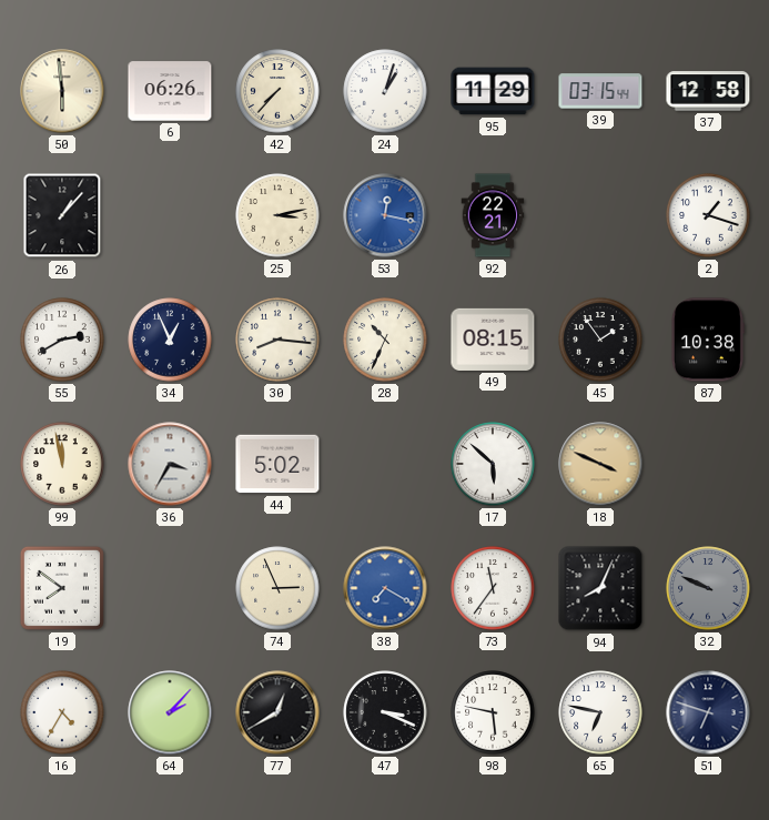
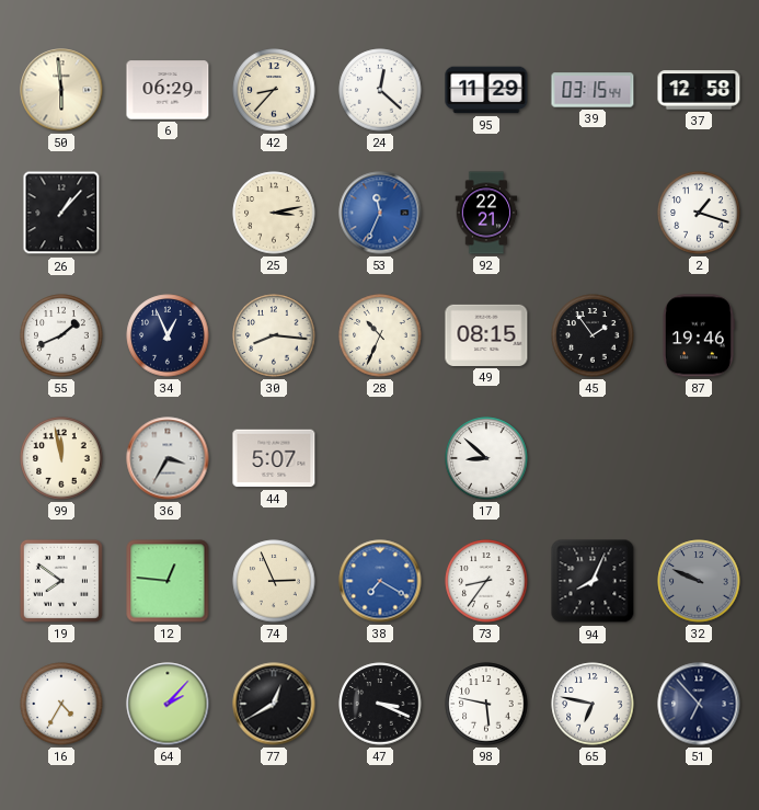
6: 06:26 -> 06:29 (168, 90)
42: 7:37 -> 8:37 (274, 90)
24: 1:03 -> 12:22 (380, 90)
53: 12:17 -> 11:34 (380, 213)
55: 2:40 -> 1:41 (61, 335)
87: 10:38 -> 19:46 (698, 335)
44: 5:02 -> 5:07 (274, 458)
17: 5:52 -> 8:52 (486, 458)
18: 3:49 -> none (600, 464)
12: none -> 12:46 (168, 581)
73: 11:36 -> 8:36 (486, 581)
51: 6:48 -> 6:53 (699, 704)
